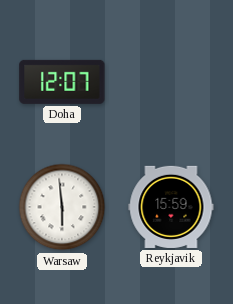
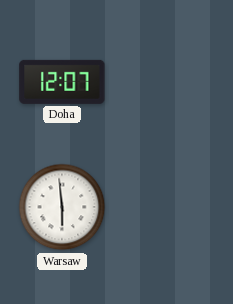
Reykjavik: 15:59 -> none (171, 207)
